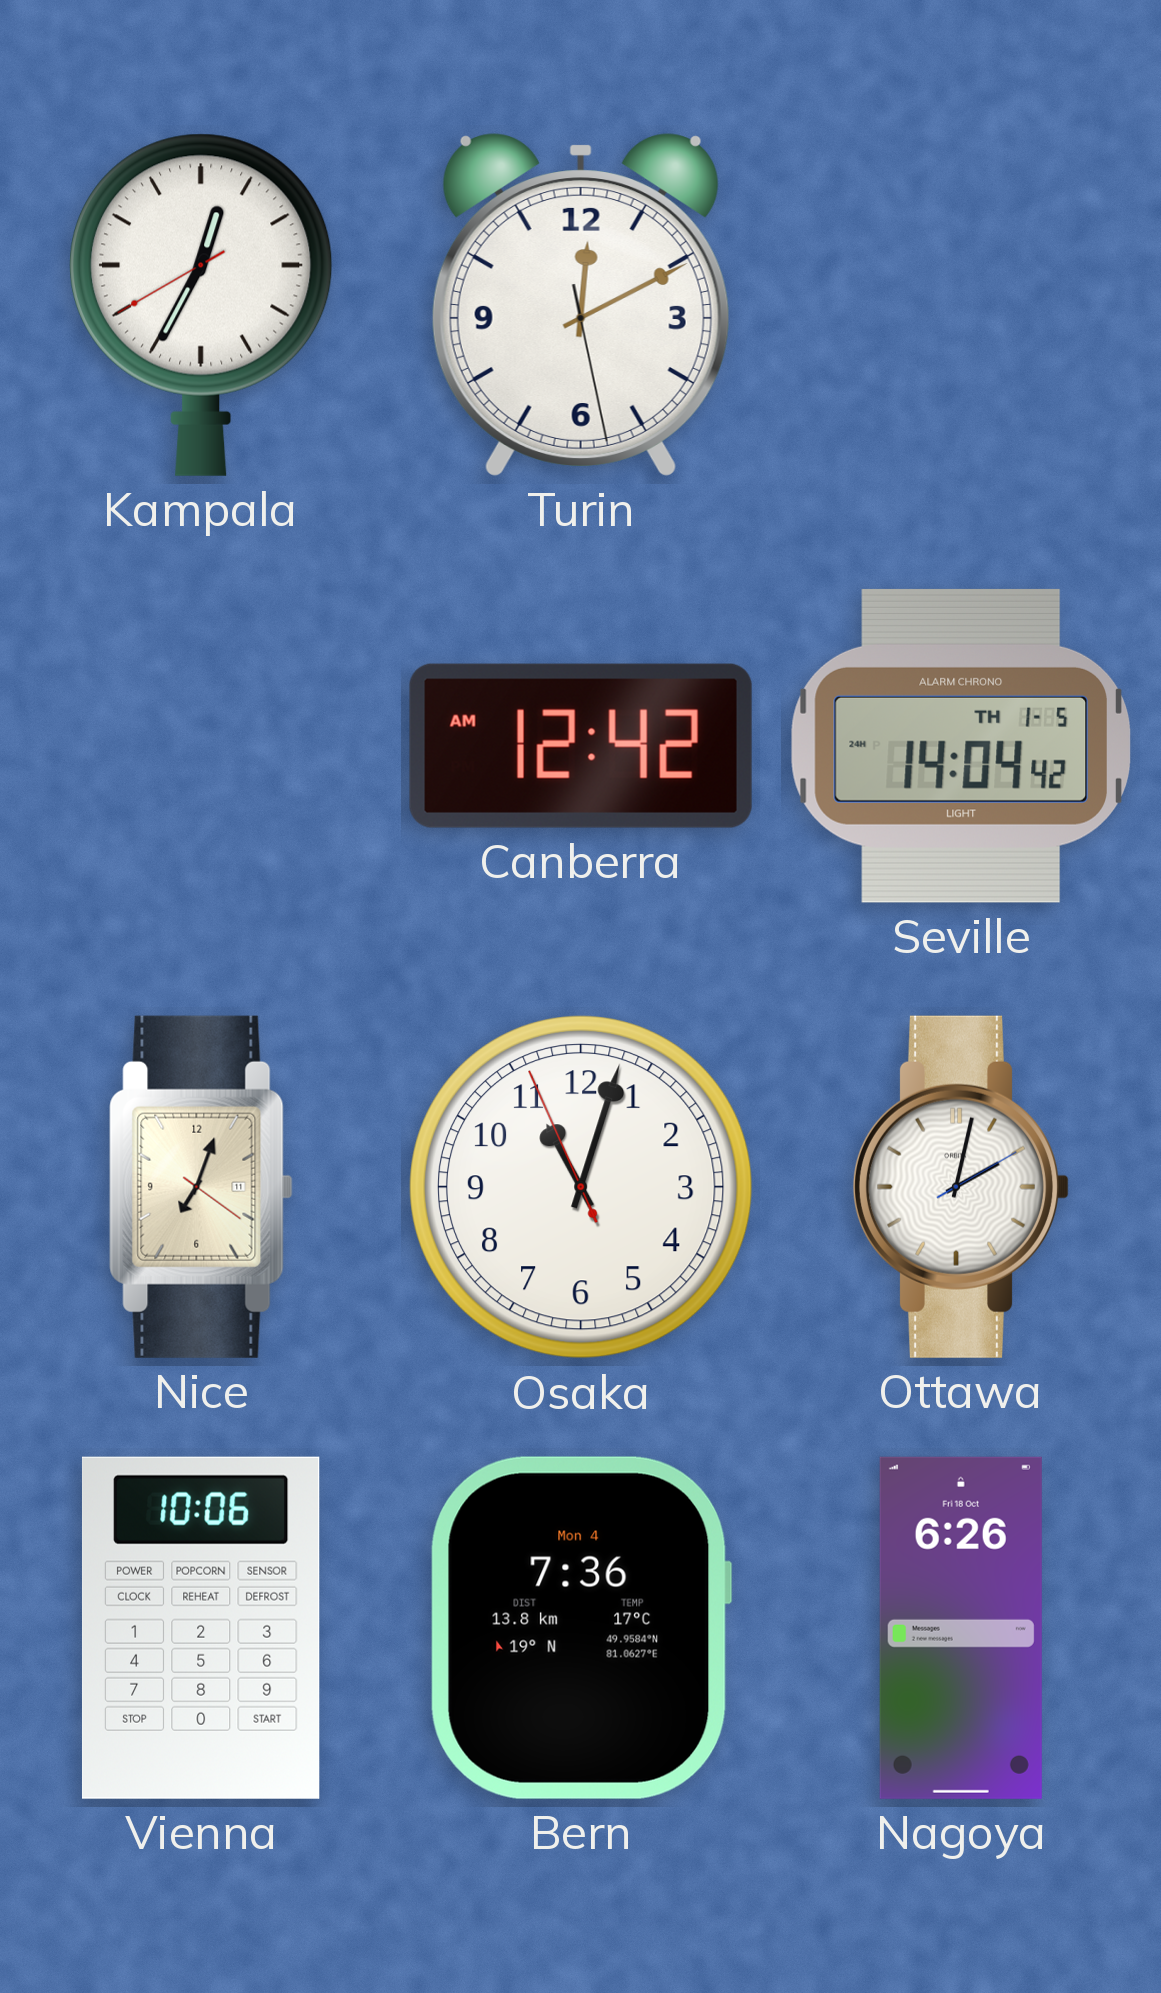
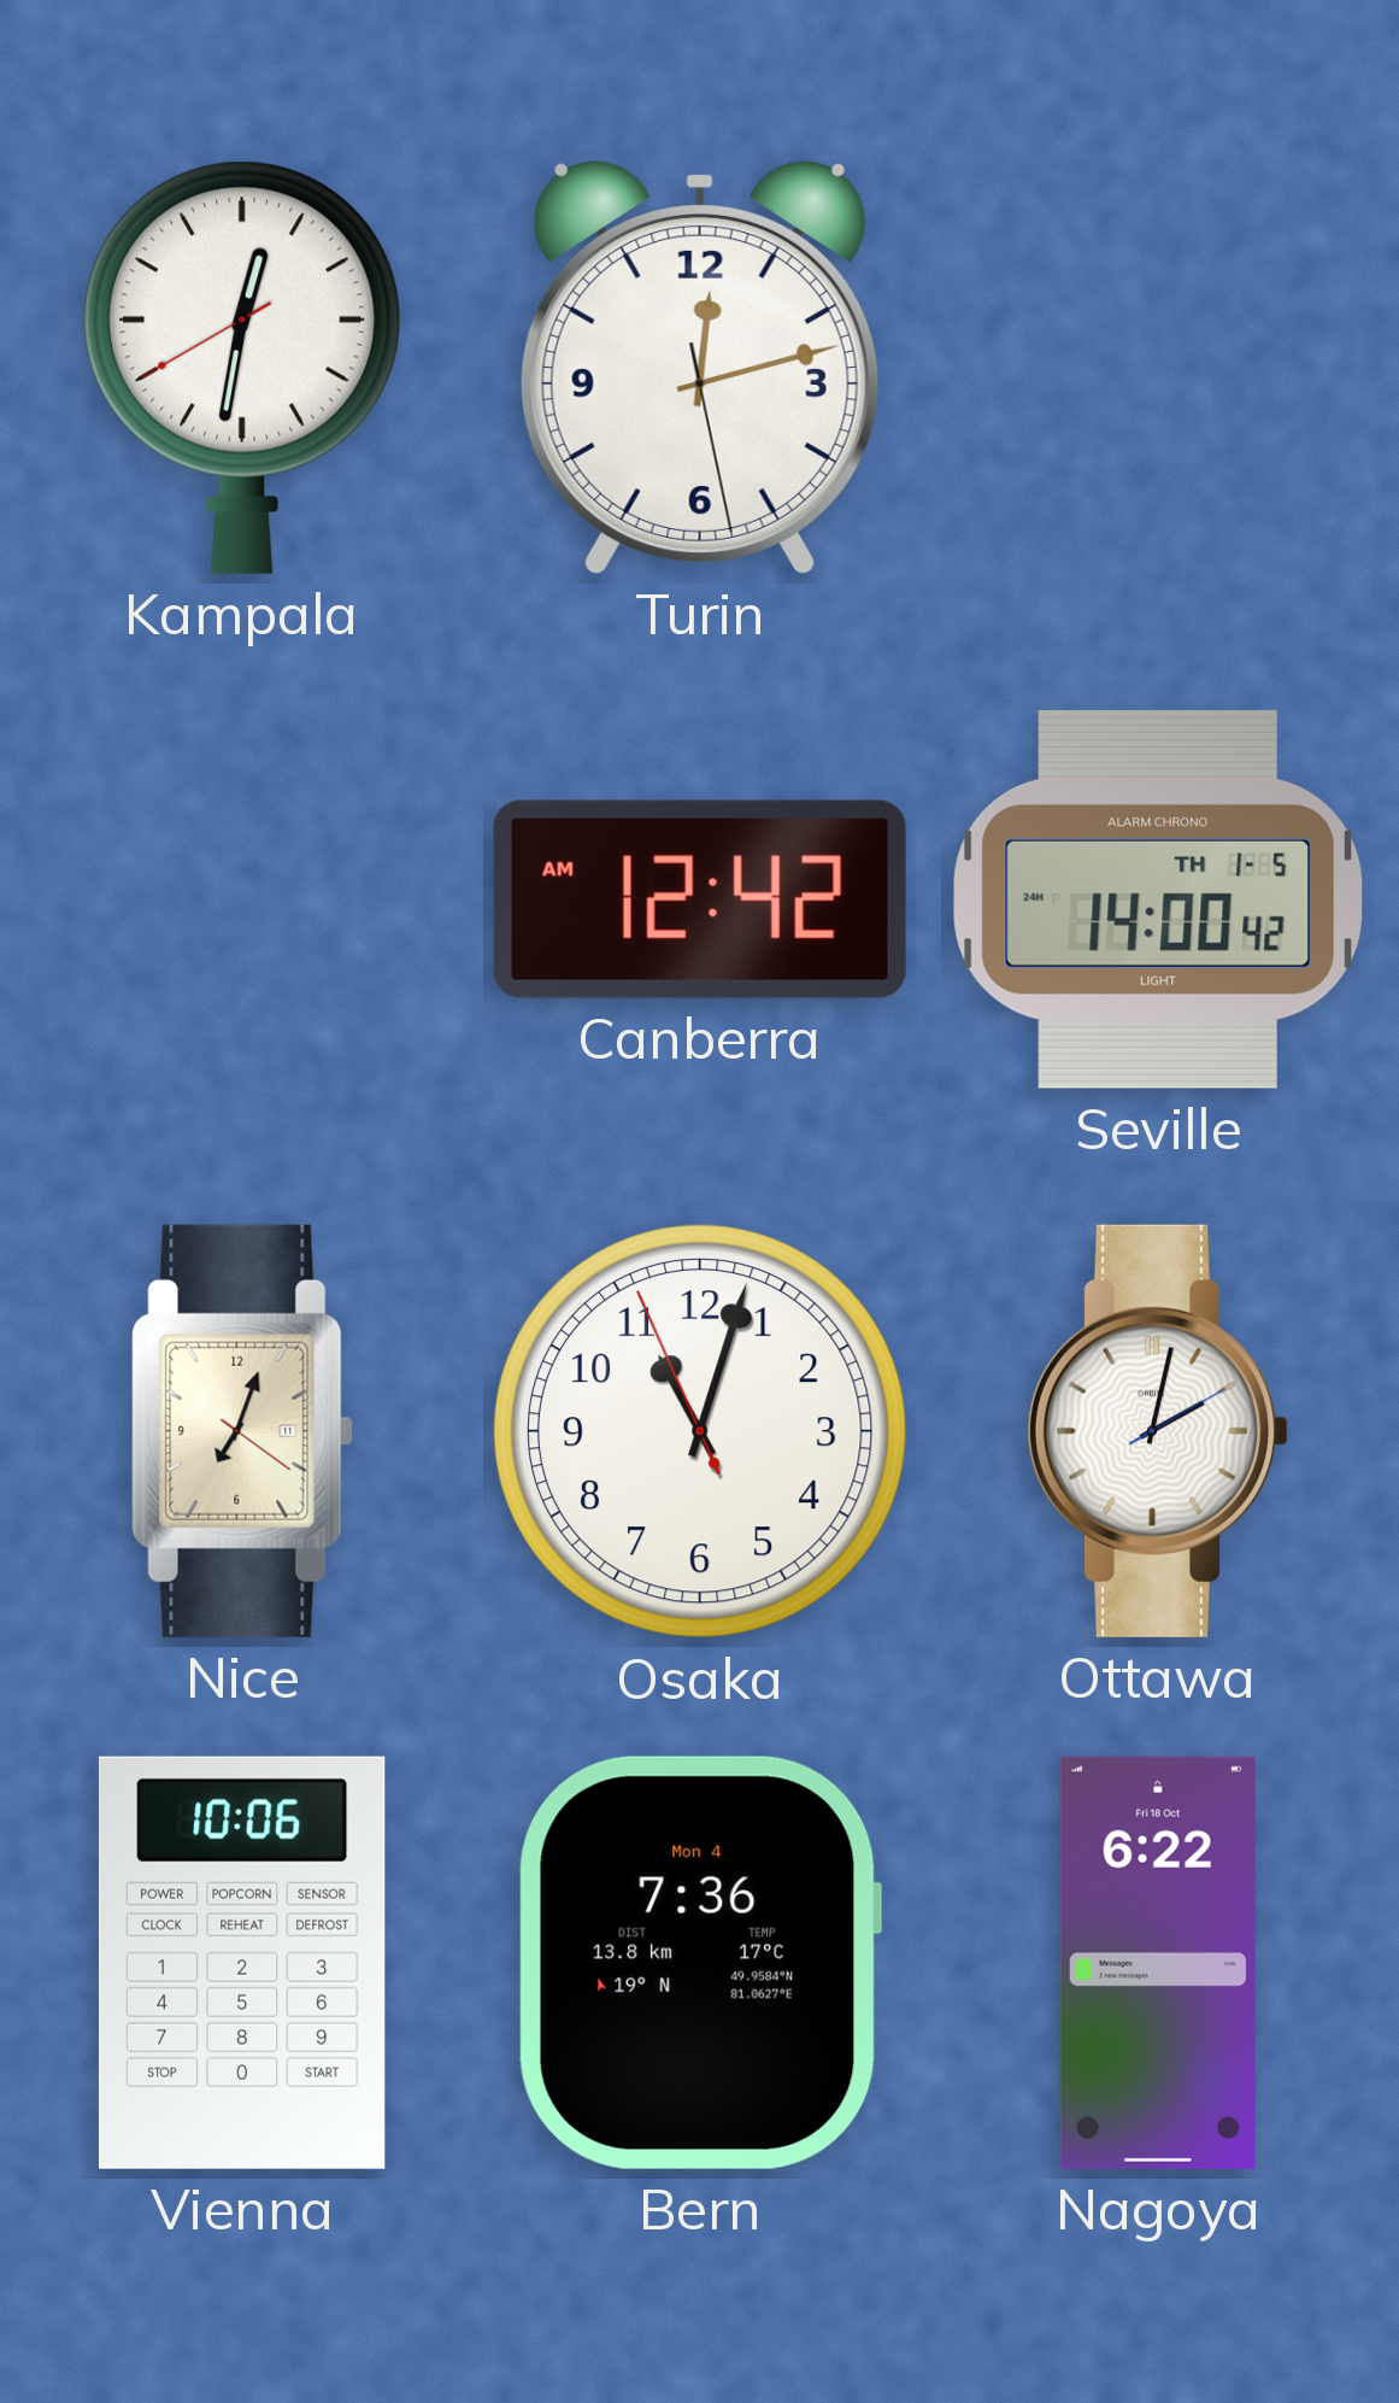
Kampala: 12:34 -> 12:31 (243, 368)
Turin: 12:10 -> 12:12 (700, 368)
Seville: 14:04 -> 14:00 (1158, 899)
Nagoya: 6:26 -> 6:22 (1158, 1963)
